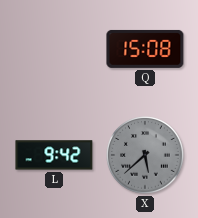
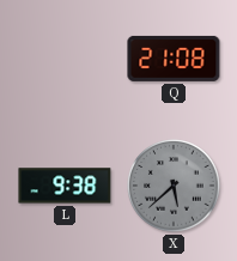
Q: 15:08 -> 21:08 (174, 59)
L: 9:42 -> 9:38 (65, 186)
